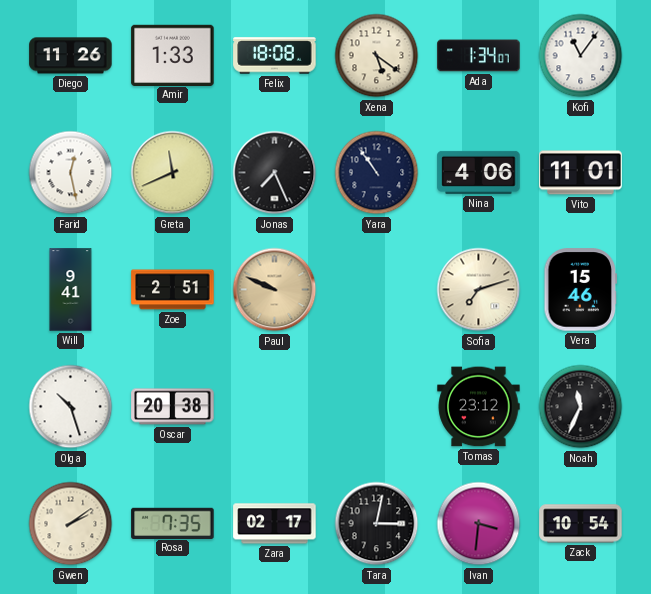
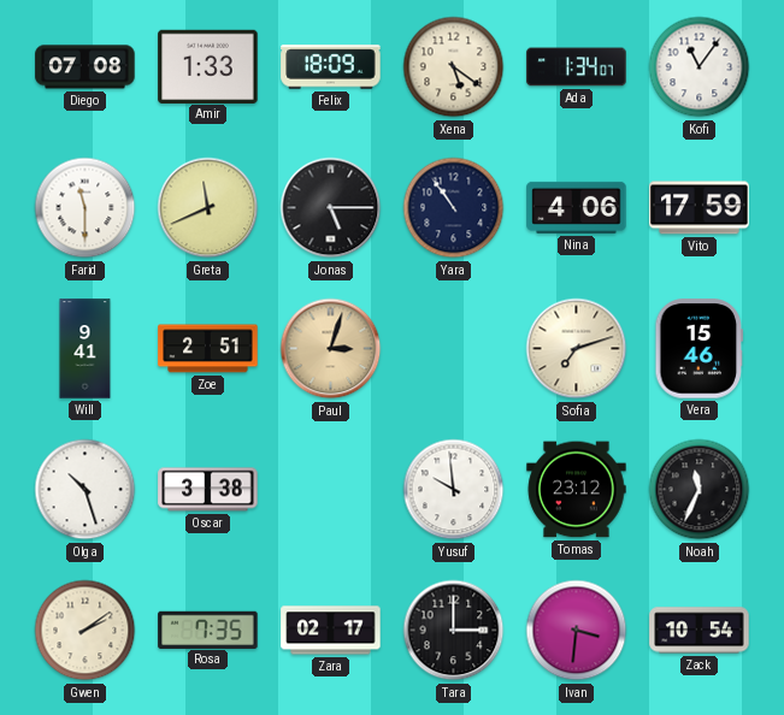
Diego: 11:26 -> 07:08 (86, 67)
Felix: 18:08 -> 18:09 (331, 67)
Farid: 12:28 -> 11:30 (86, 208)
Jonas: 7:26 -> 5:15 (331, 208)
Vito: 11:01 -> 17:59 (700, 208)
Paul: 9:49 -> 3:03 (331, 349)
Oscar: 20:38 -> 3:38 (208, 490)
Yusuf: none -> 9:59 (454, 490)
Tara: 3:02 -> 3:00 (454, 631)
